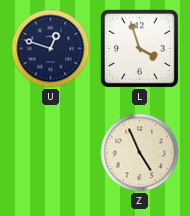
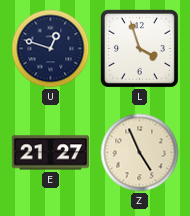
E: none -> 21:27 (50, 153)
